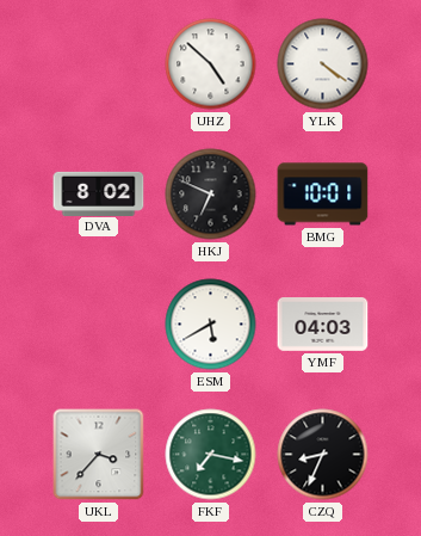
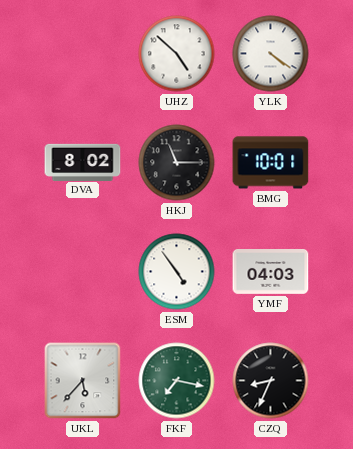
HKJ: 6:49 -> 11:15 (177, 163)
ESM: 5:40 -> 4:54 (177, 272)
UKL: 3:37 -> 5:37 (83, 381)
